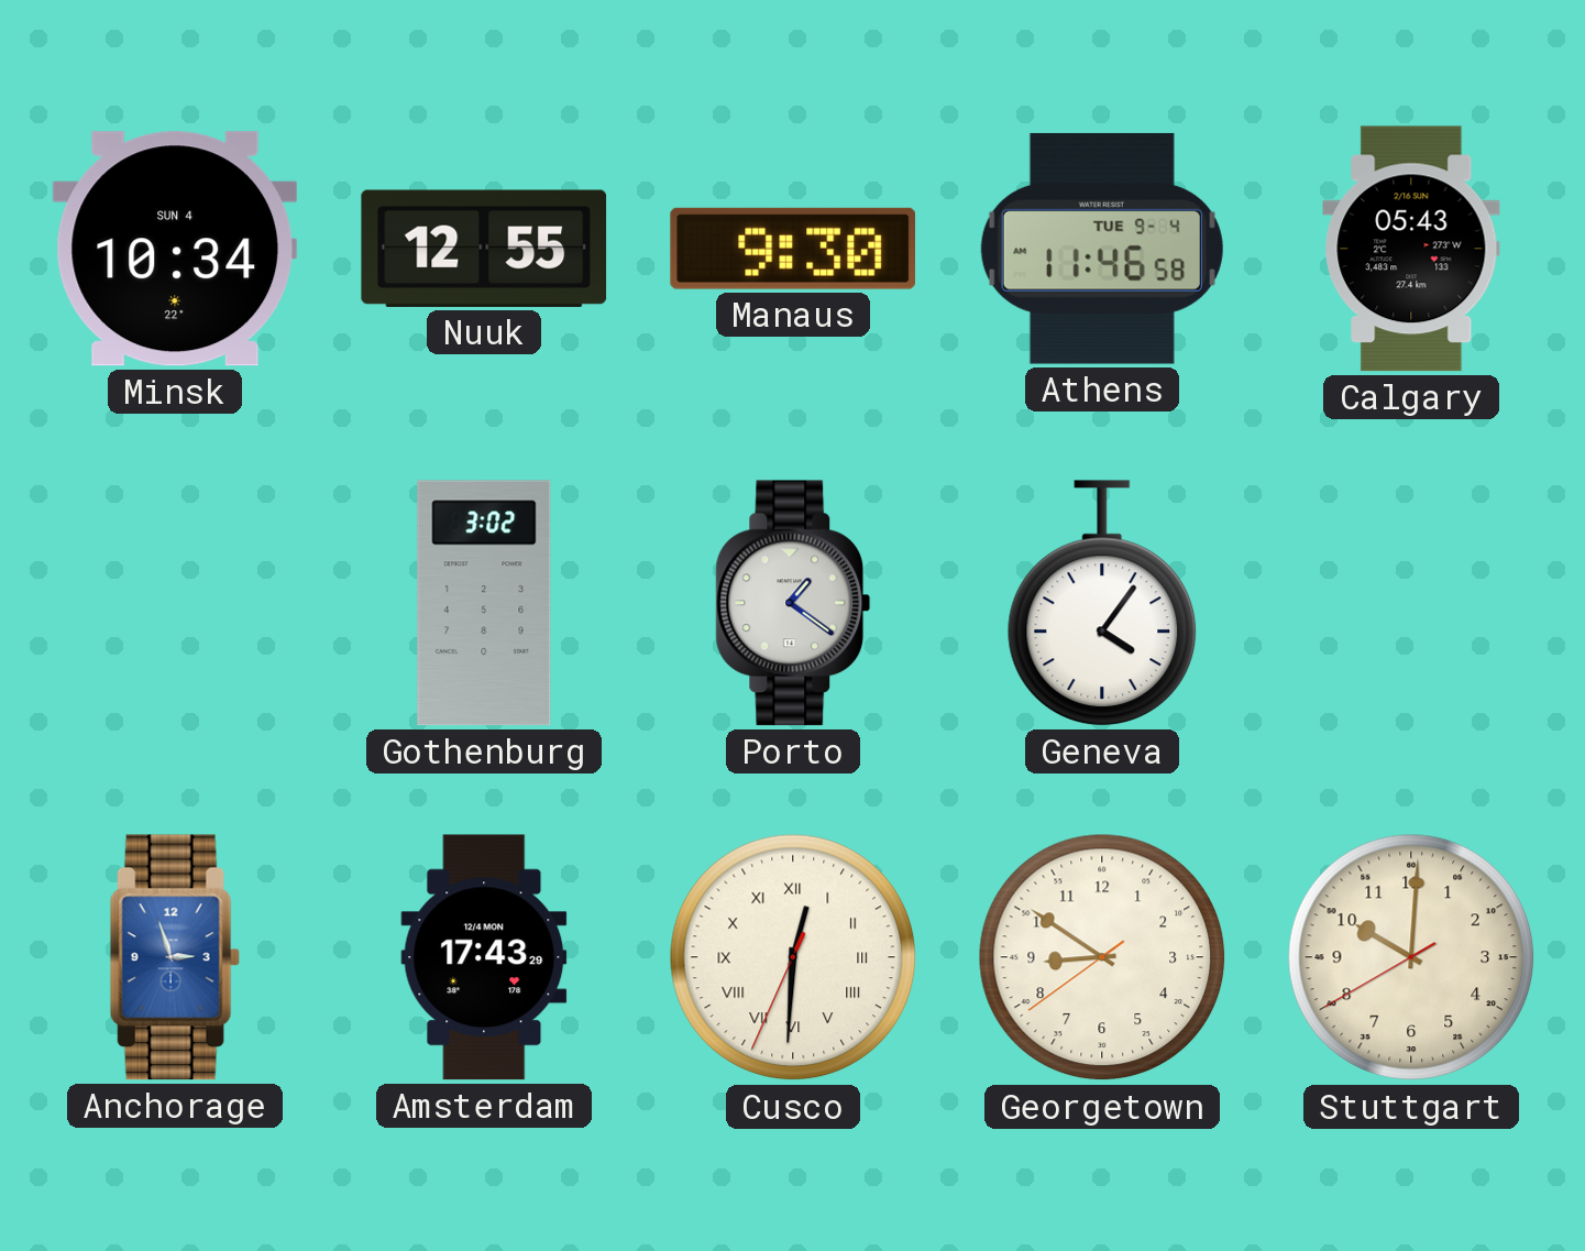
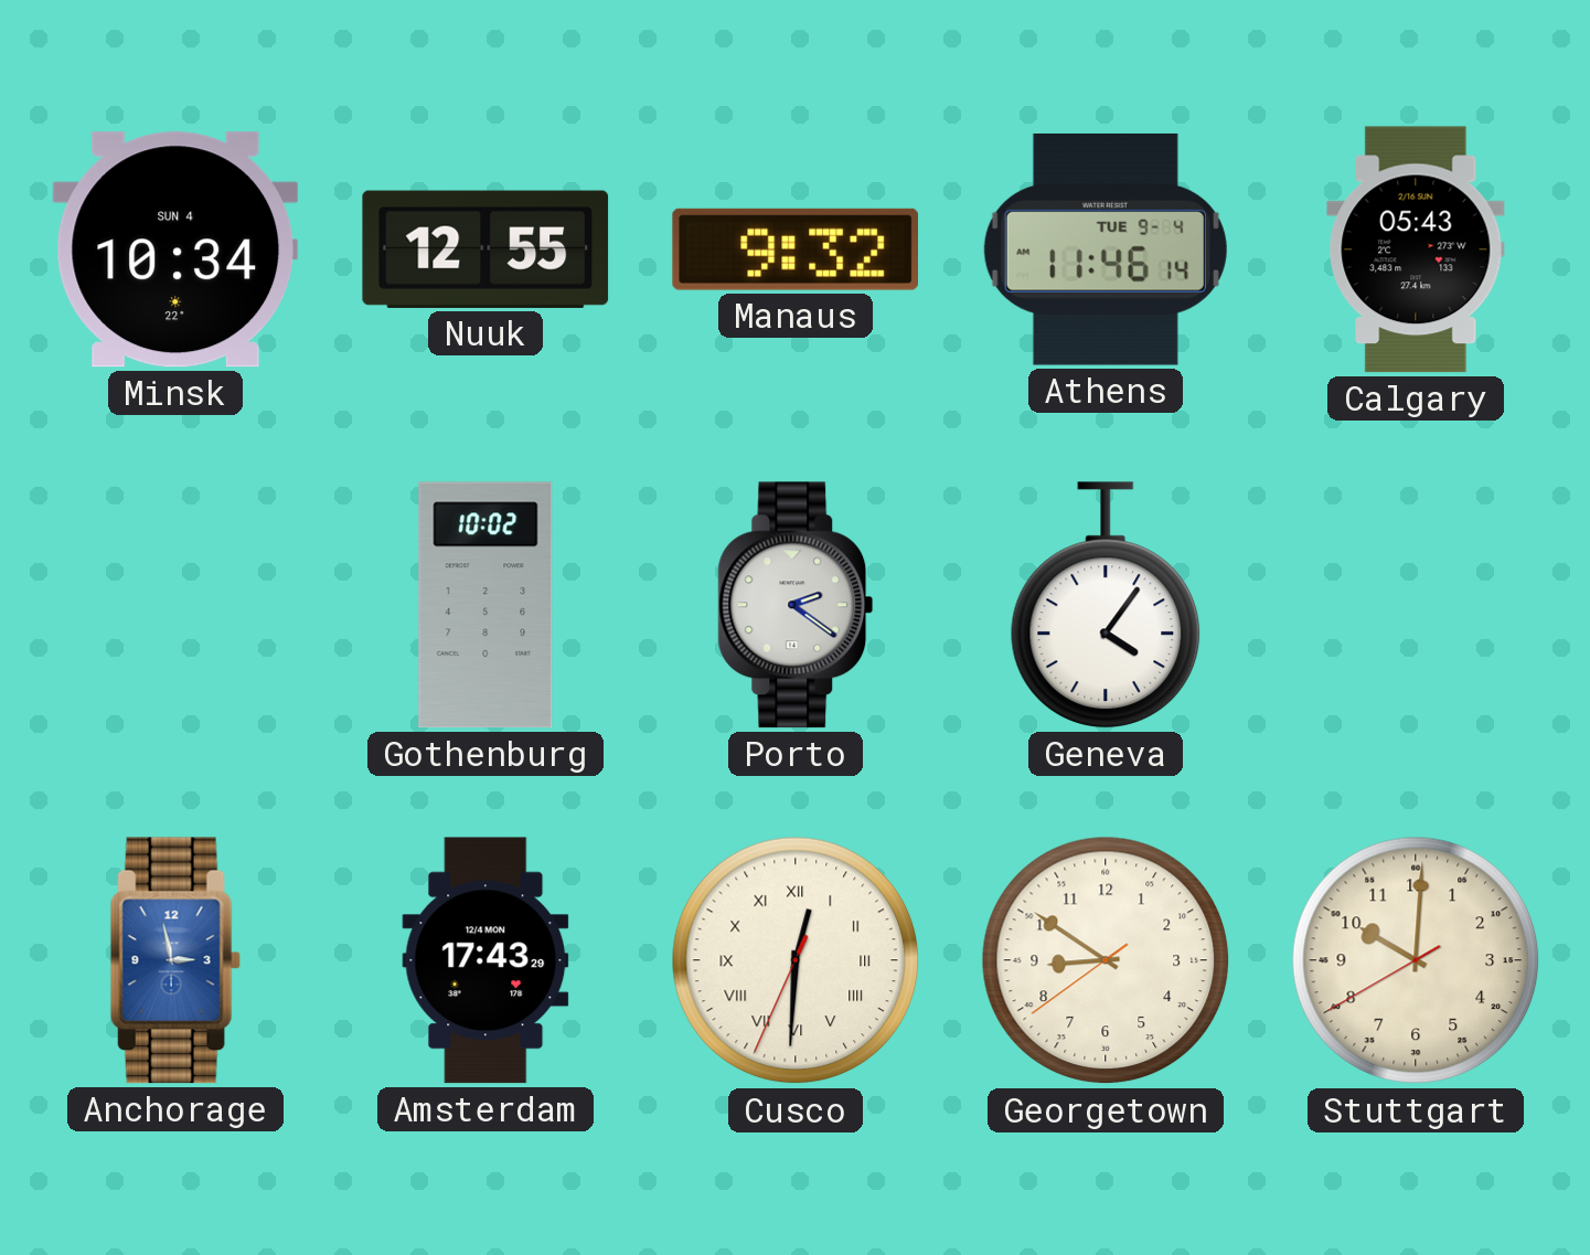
Manaus: 9:30 -> 9:32 (794, 249)
Athens: 11:46:58 -> 11:46:14 (1106, 249)
Gothenburg: 3:02 -> 10:02 (485, 605)
Porto: 1:21 -> 2:21 (796, 605)
Anchorage: 2:57 -> 2:58 (175, 960)
